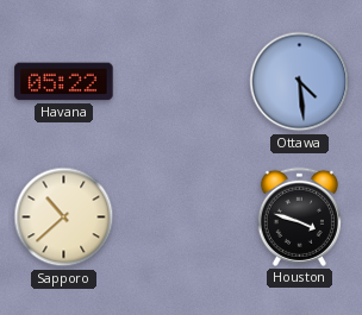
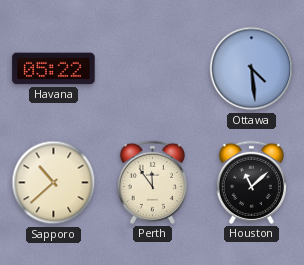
Perth: none -> 11:54 (152, 182)
Houston: 3:48 -> 11:08 (251, 182)
